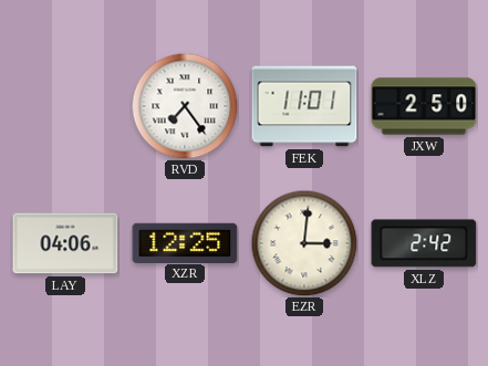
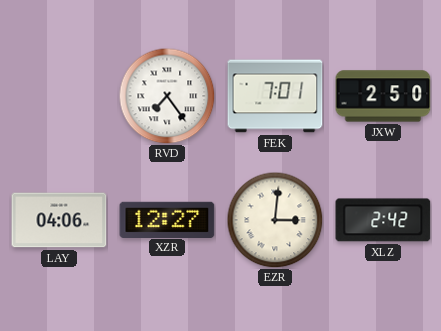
FEK: 11:01 -> 7:01 (275, 96)
XZR: 12:25 -> 12:27 (167, 219)
